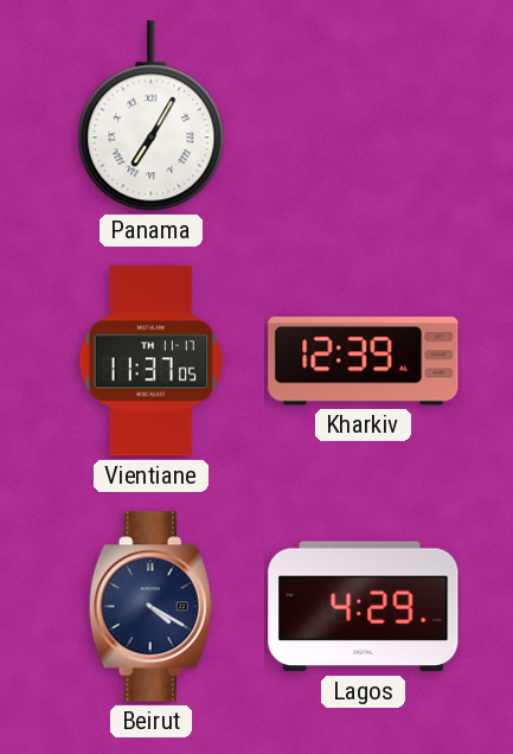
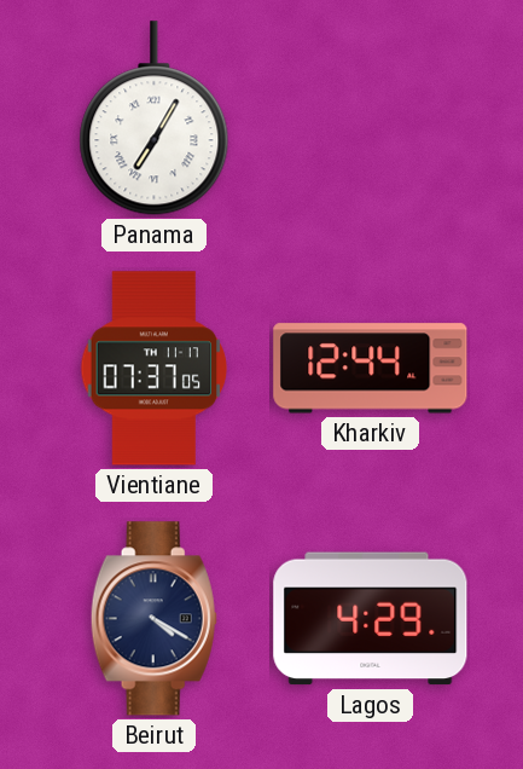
Vientiane: 11:37 -> 07:37 (155, 369)
Kharkiv: 12:39 -> 12:44 (371, 369)
